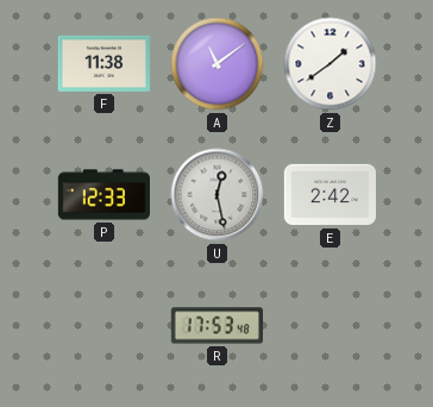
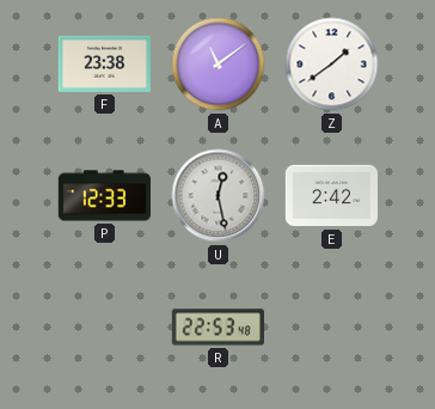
F: 11:38 -> 23:38 (104, 63)
R: 17:53 -> 22:53 (217, 328)
